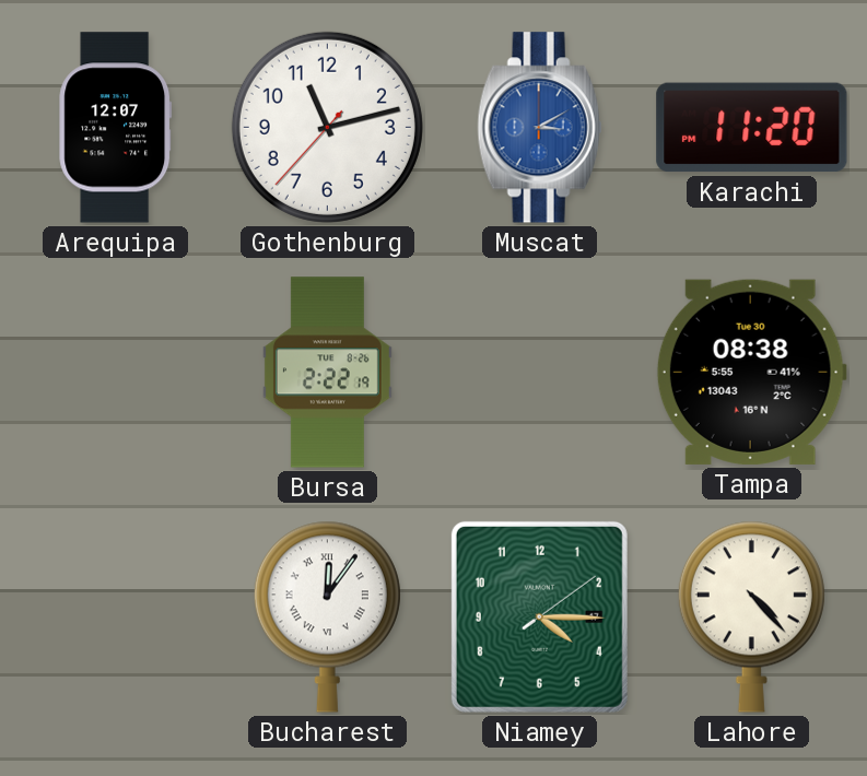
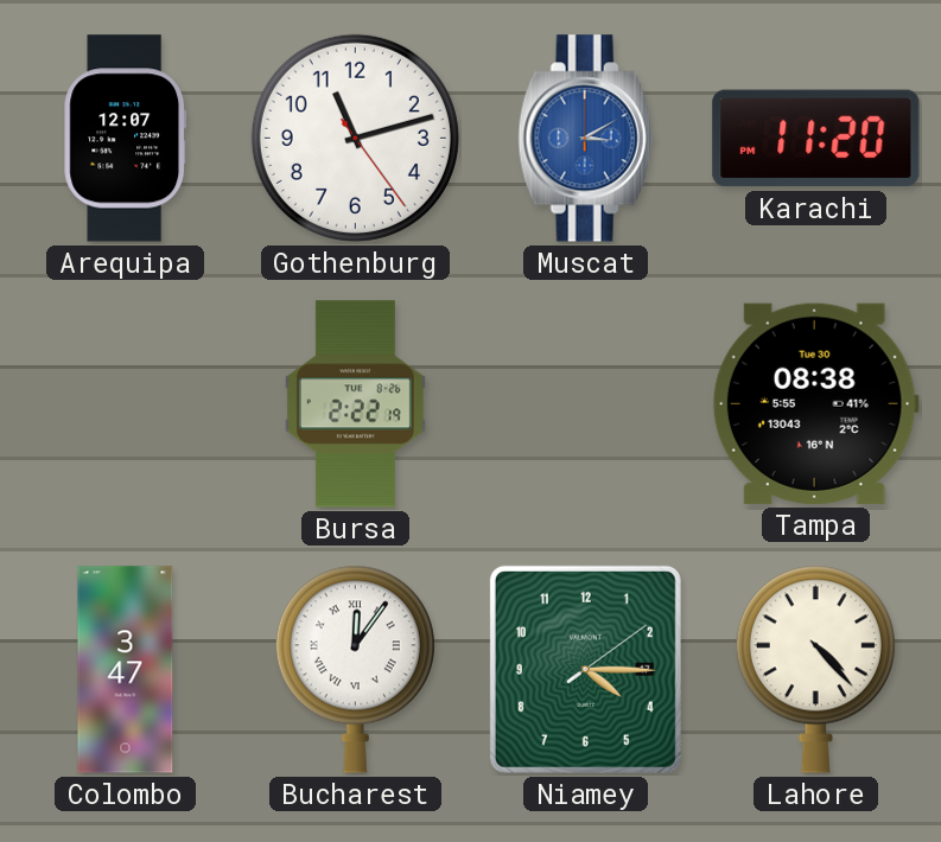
Gothenburg: 11:12:37 -> 11:12:24 (355, 138)
Colombo: none -> 3:47 (126, 670)
